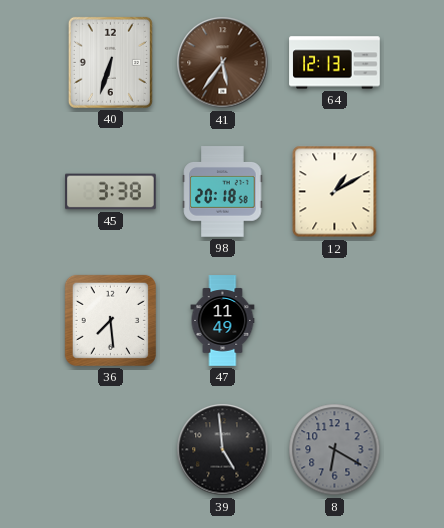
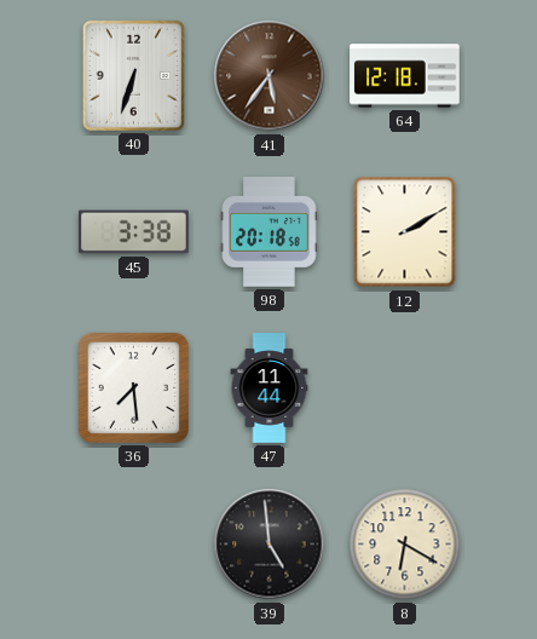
64: 12:13 -> 12:18 (405, 76)
12: 1:10 -> 2:10 (405, 232)
47: 11:49 -> 11:44 (270, 388)
8 dial: grey -> cream (405, 545)
